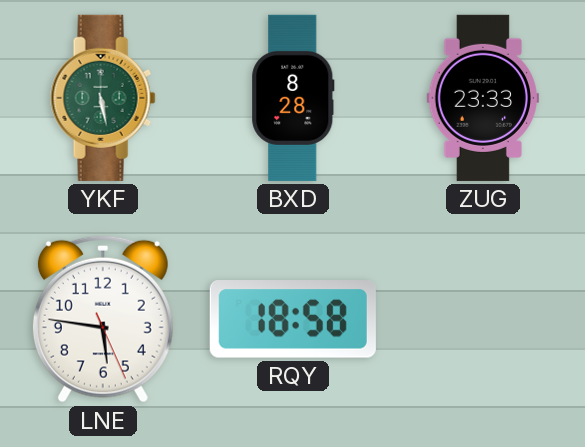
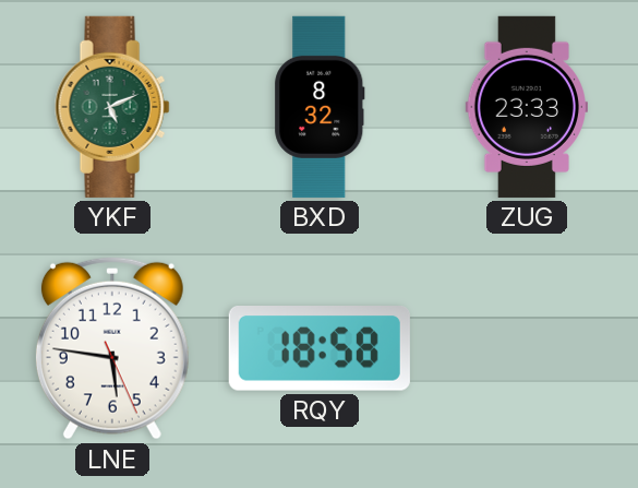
YKF: 5:28 -> 5:11 (112, 107)
BXD: 8:28 -> 8:32 (320, 107)
